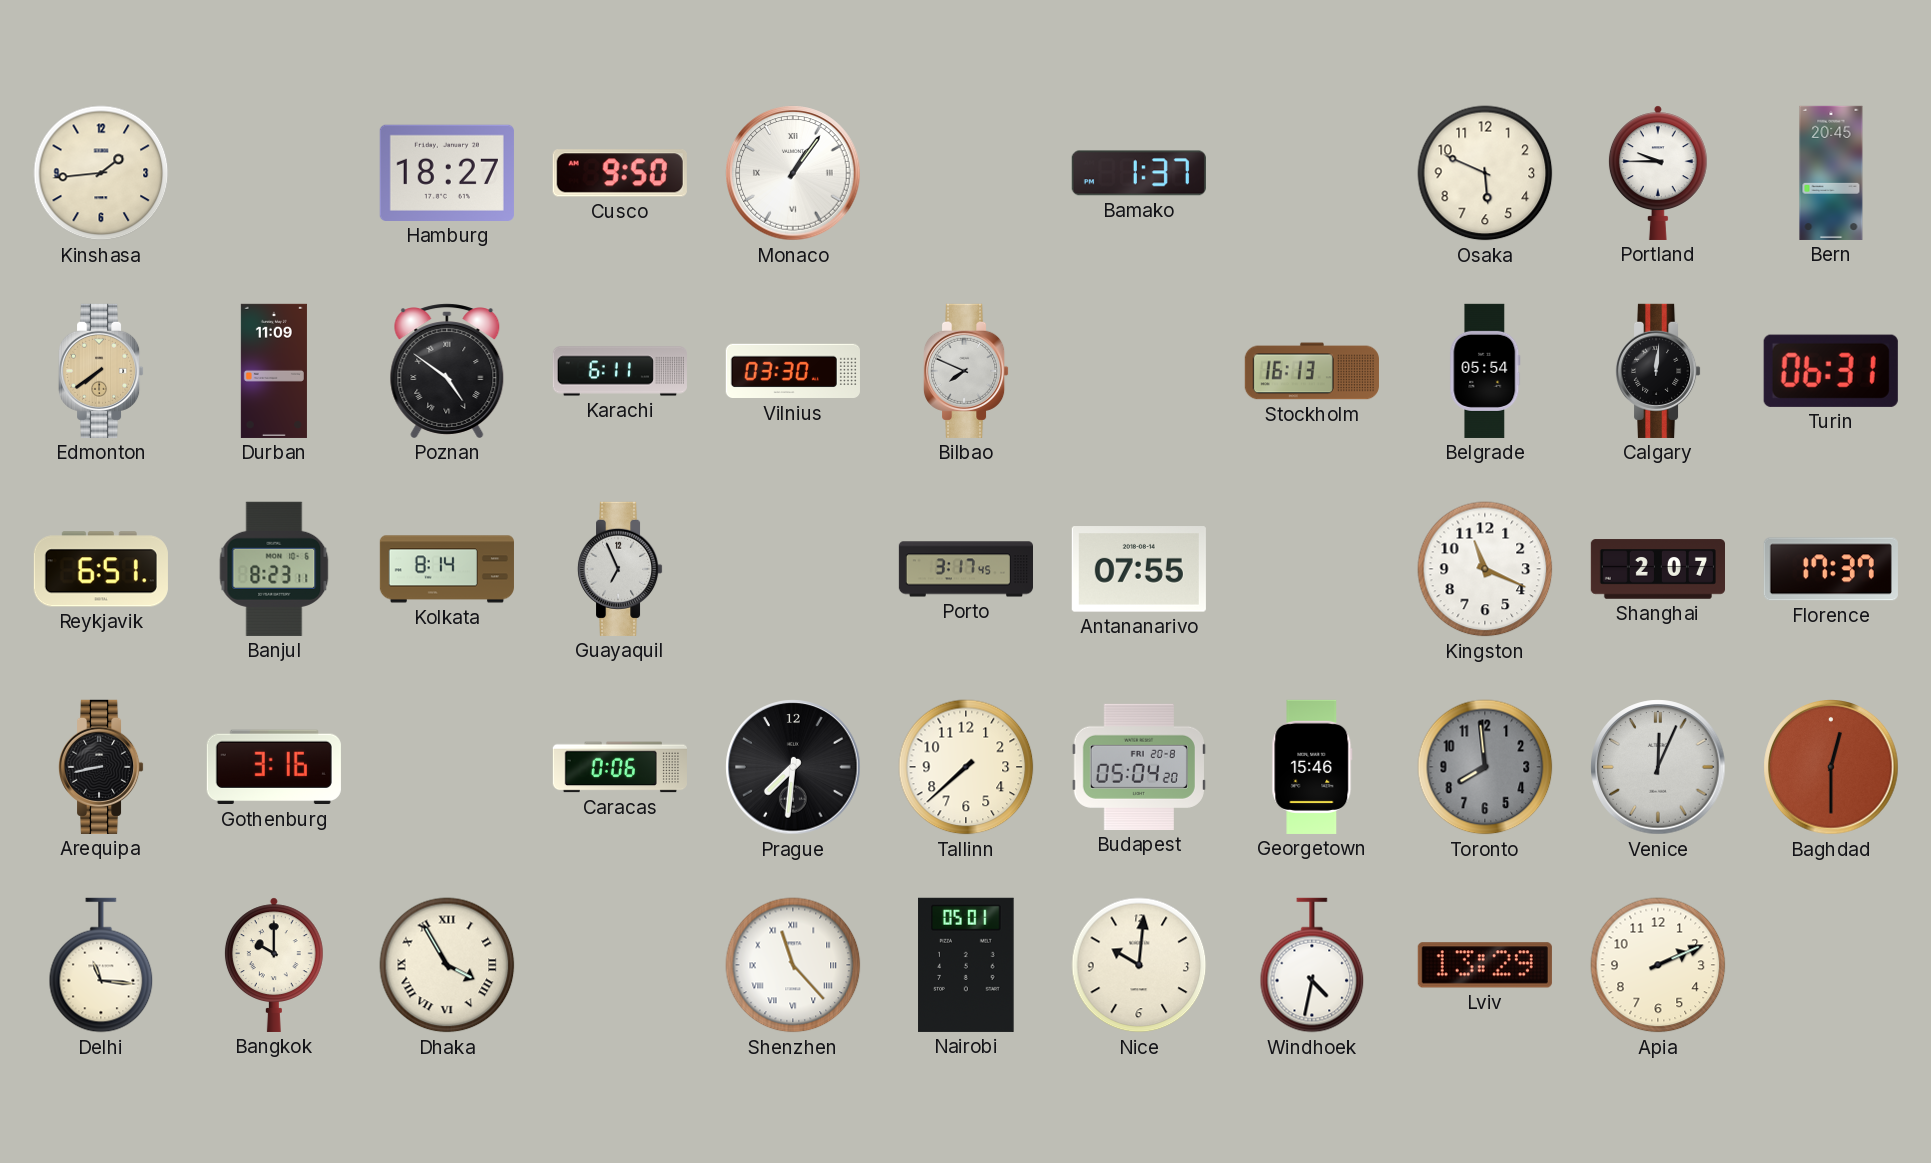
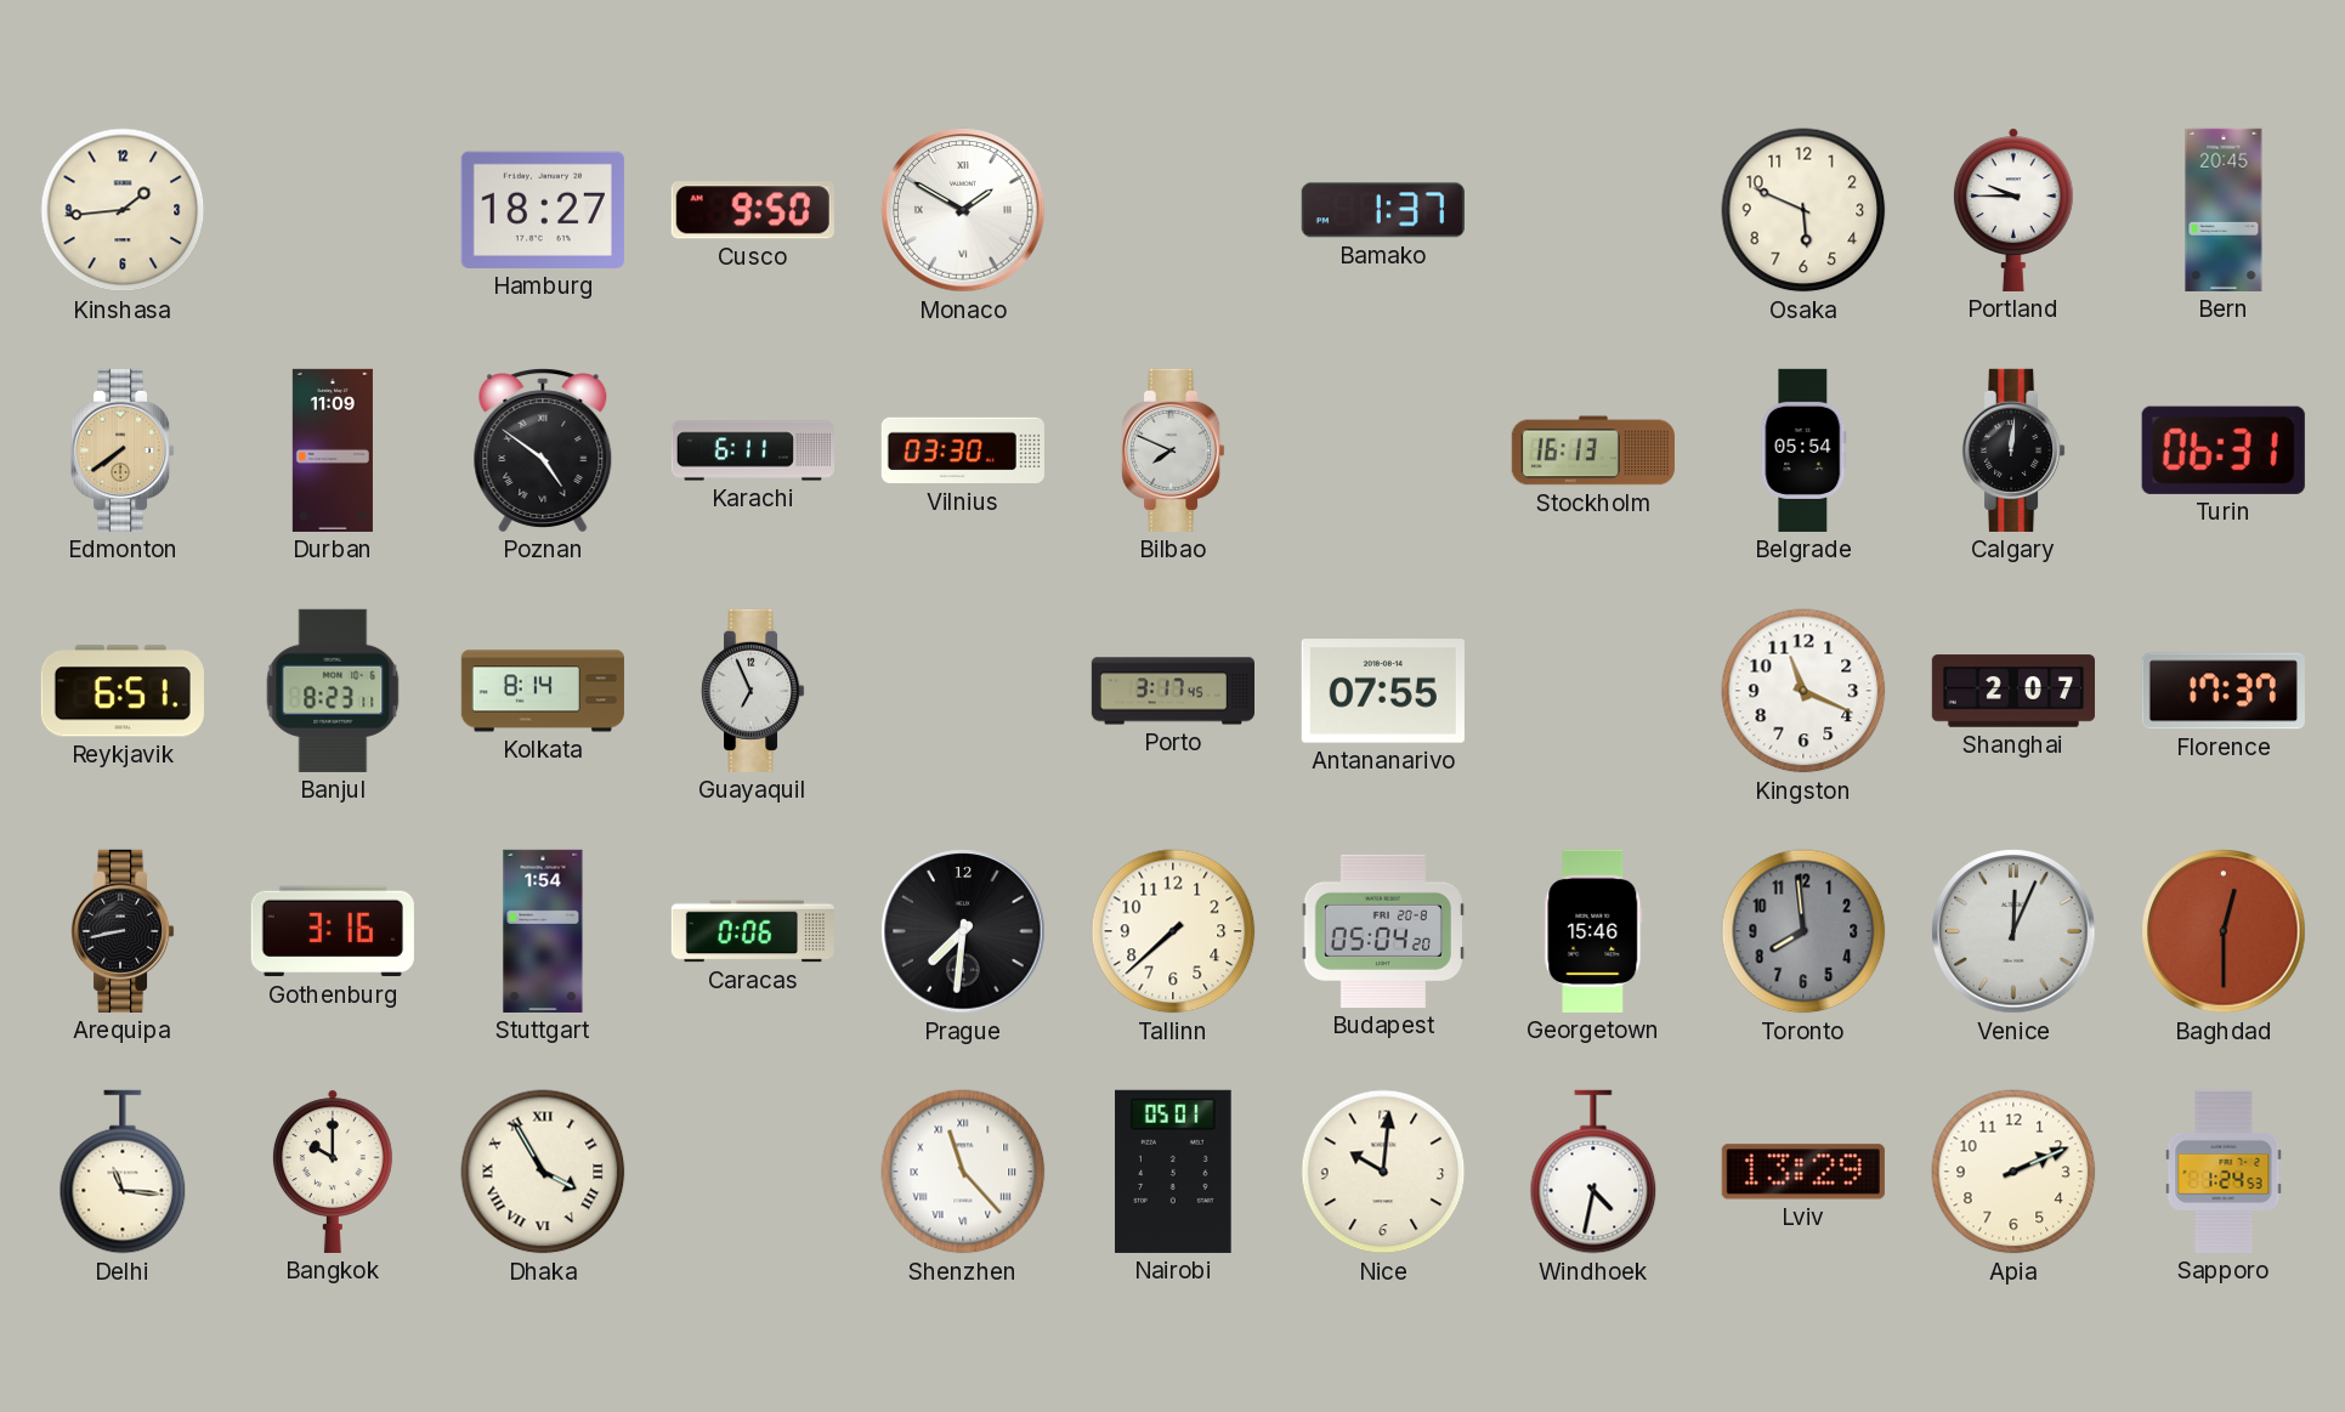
Monaco: 1:06 -> 1:50 (963, 210)
Stuttgart: none -> 1:54 (543, 931)
Sapporo: none -> 1:24 (2224, 1172)
